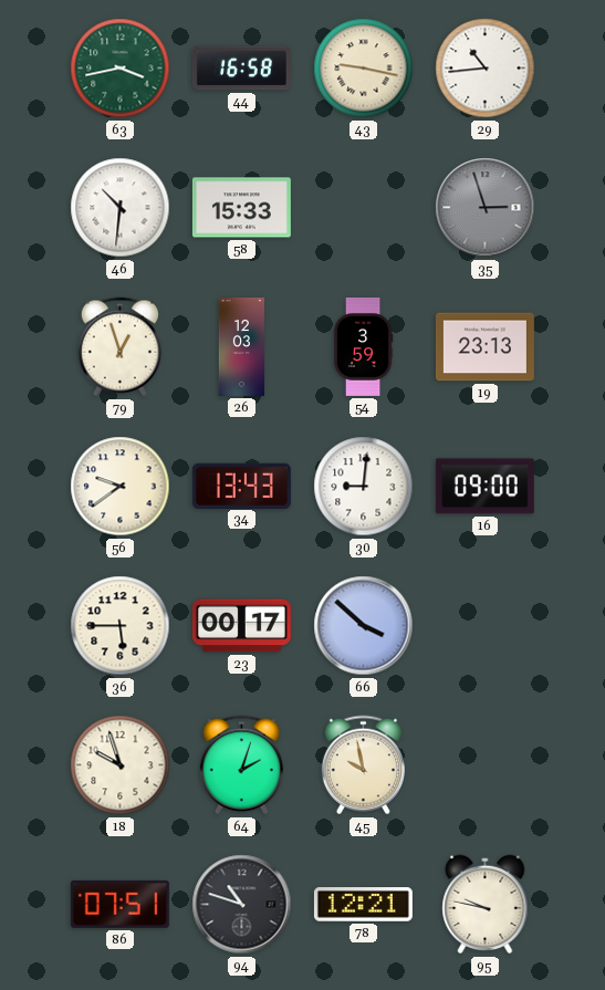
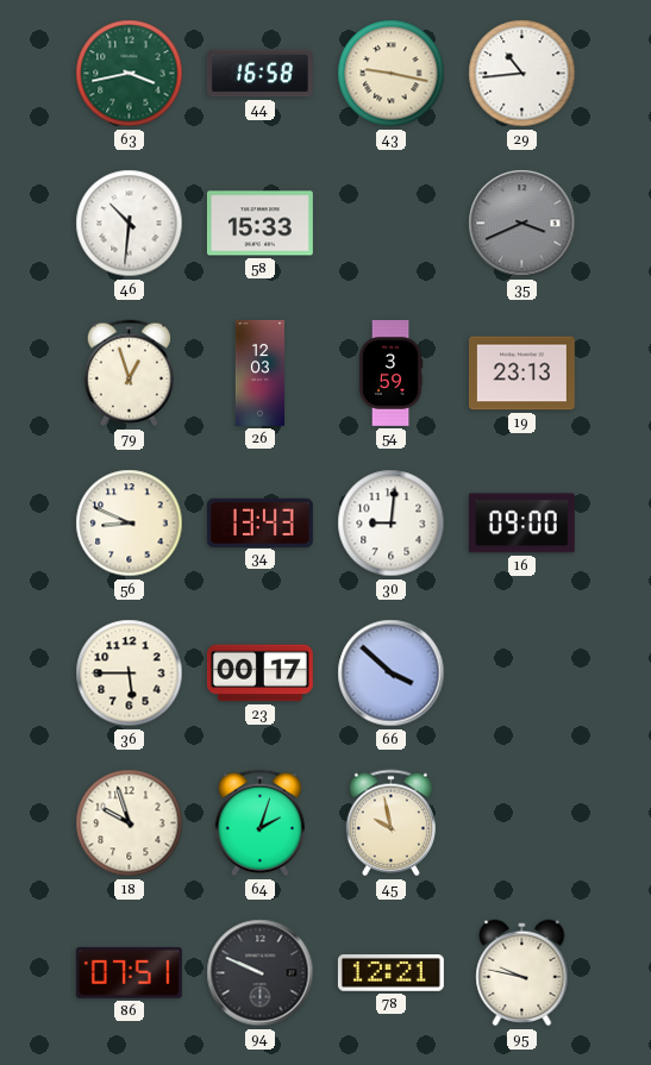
35: 2:57 -> 3:41 (522, 224)
56: 9:39 -> 8:49 (130, 524)
94: 10:48 -> 9:49 (261, 973)
